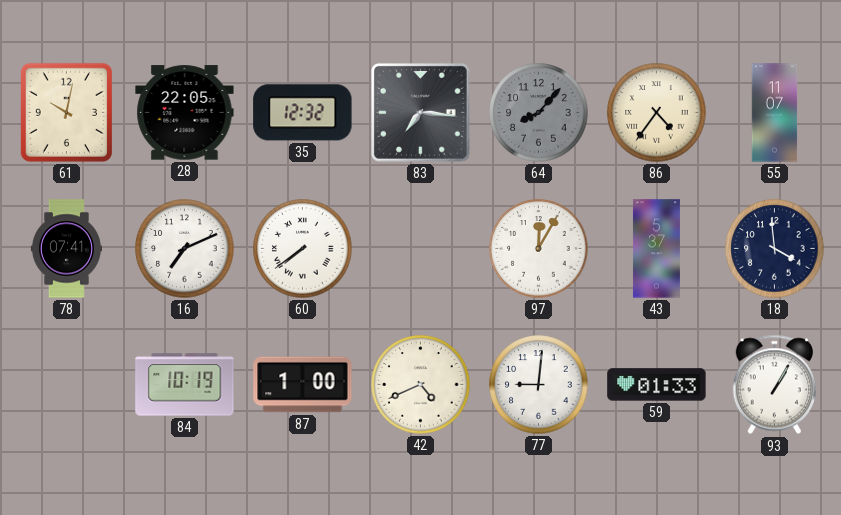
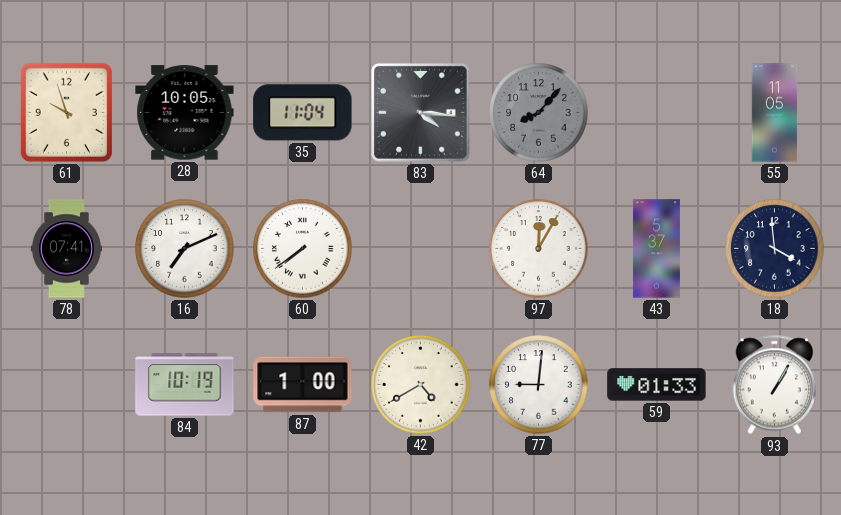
61: 10:02 -> 9:57 (66, 112)
28: 22:05 -> 10:05 (185, 113)
35: 12:32 -> 11:04 (303, 113)
83: 7:16 -> 4:16 (420, 112)
86: 4:36 -> none (657, 113)
55: 11:07 -> 11:05 (775, 113)
42: 4:41 -> 4:40 (421, 385)
